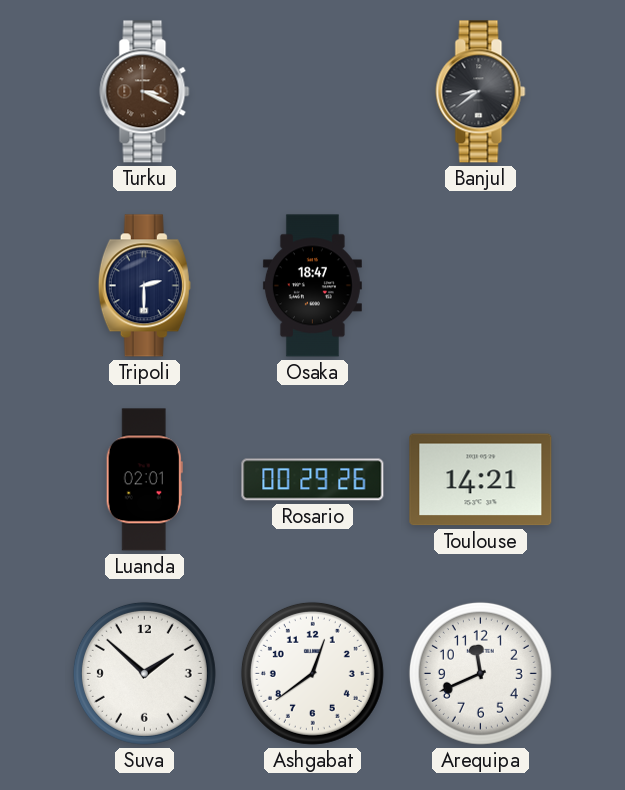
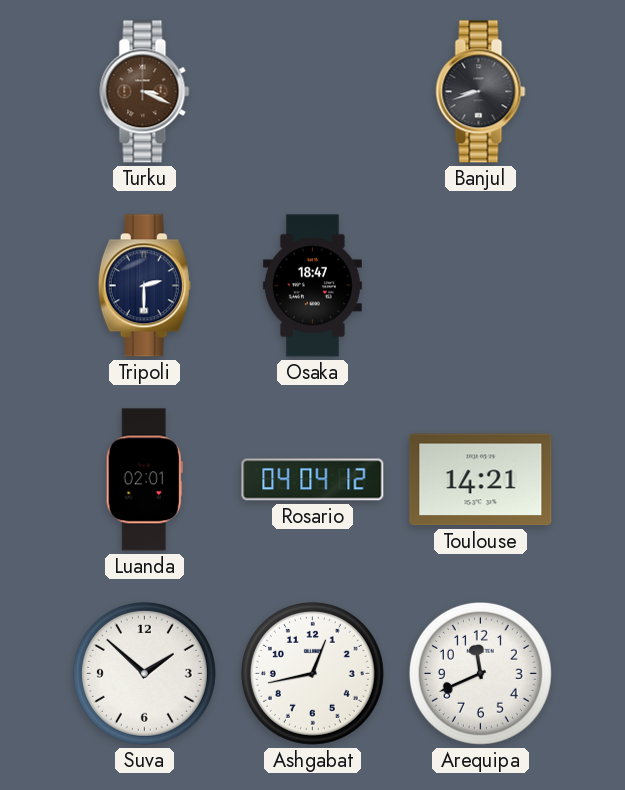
Banjul: 8:39 -> 8:42 (481, 92)
Rosario: 00:29 -> 04:04 (313, 480)
Ashgabat: 12:39 -> 12:43 (312, 673)
